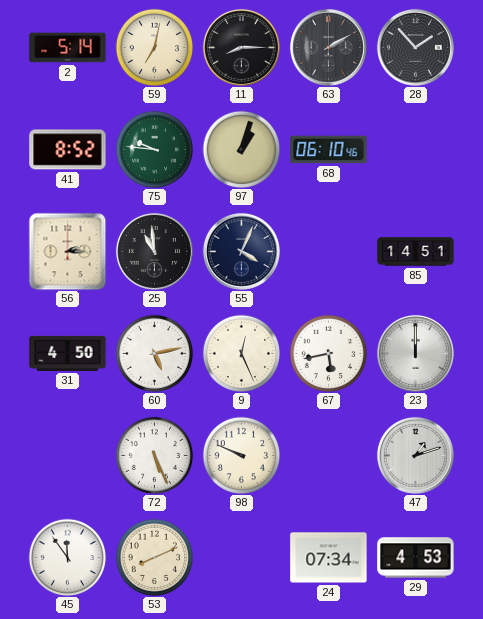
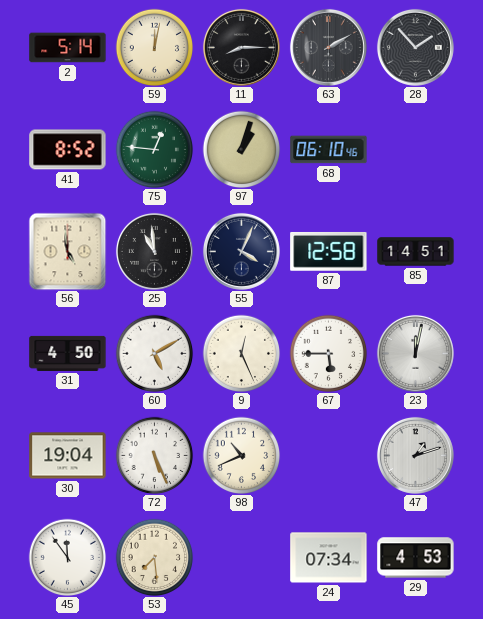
59: 7:02 -> 12:02 (154, 47)
75: 9:46 -> 12:46 (154, 149)
56: 2:15 -> 4:59 (67, 251)
87: none -> 12:58 (329, 251)
60: 5:13 -> 5:10 (154, 353)
67: 5:43 -> 5:45 (328, 353)
23: 12:00 -> 12:02 (415, 353)
30: none -> 19:04 (68, 456)
98: 9:49 -> 10:41 (241, 455)
53: 8:11 -> 7:29 (154, 557)
